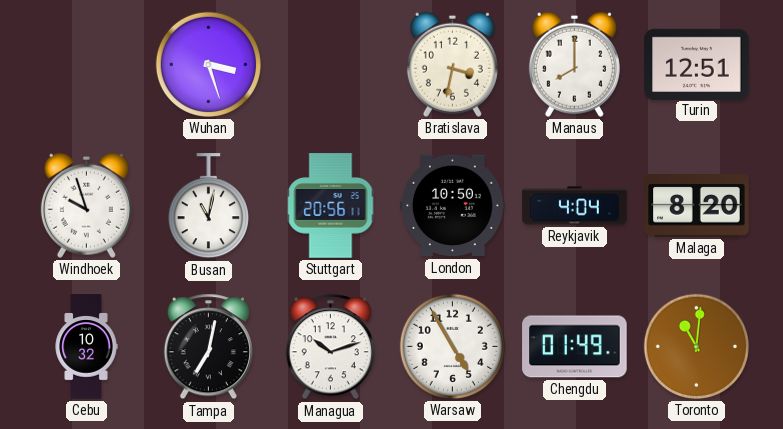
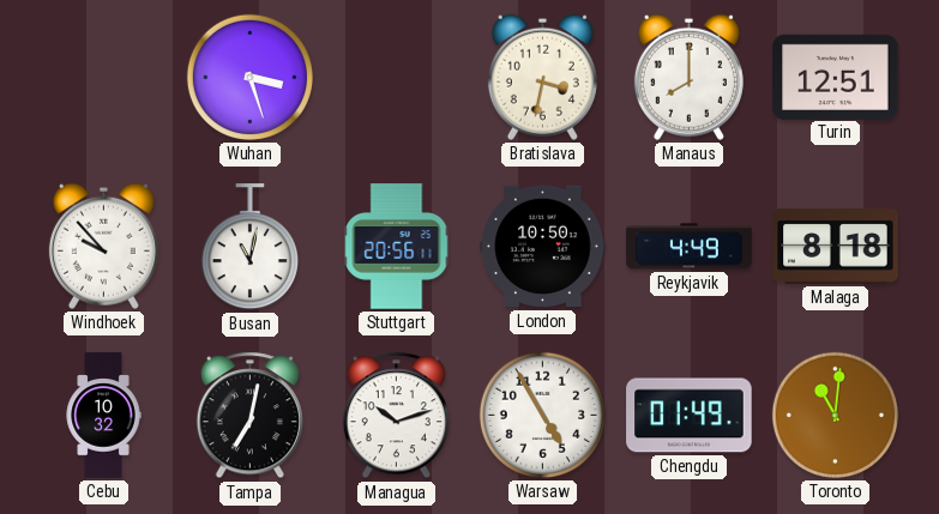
Windhoek: 9:57 -> 9:53 (103, 246)
Reykjavik: 4:04 -> 4:49 (690, 247)
Malaga: 8:20 -> 8:18 (836, 247)
